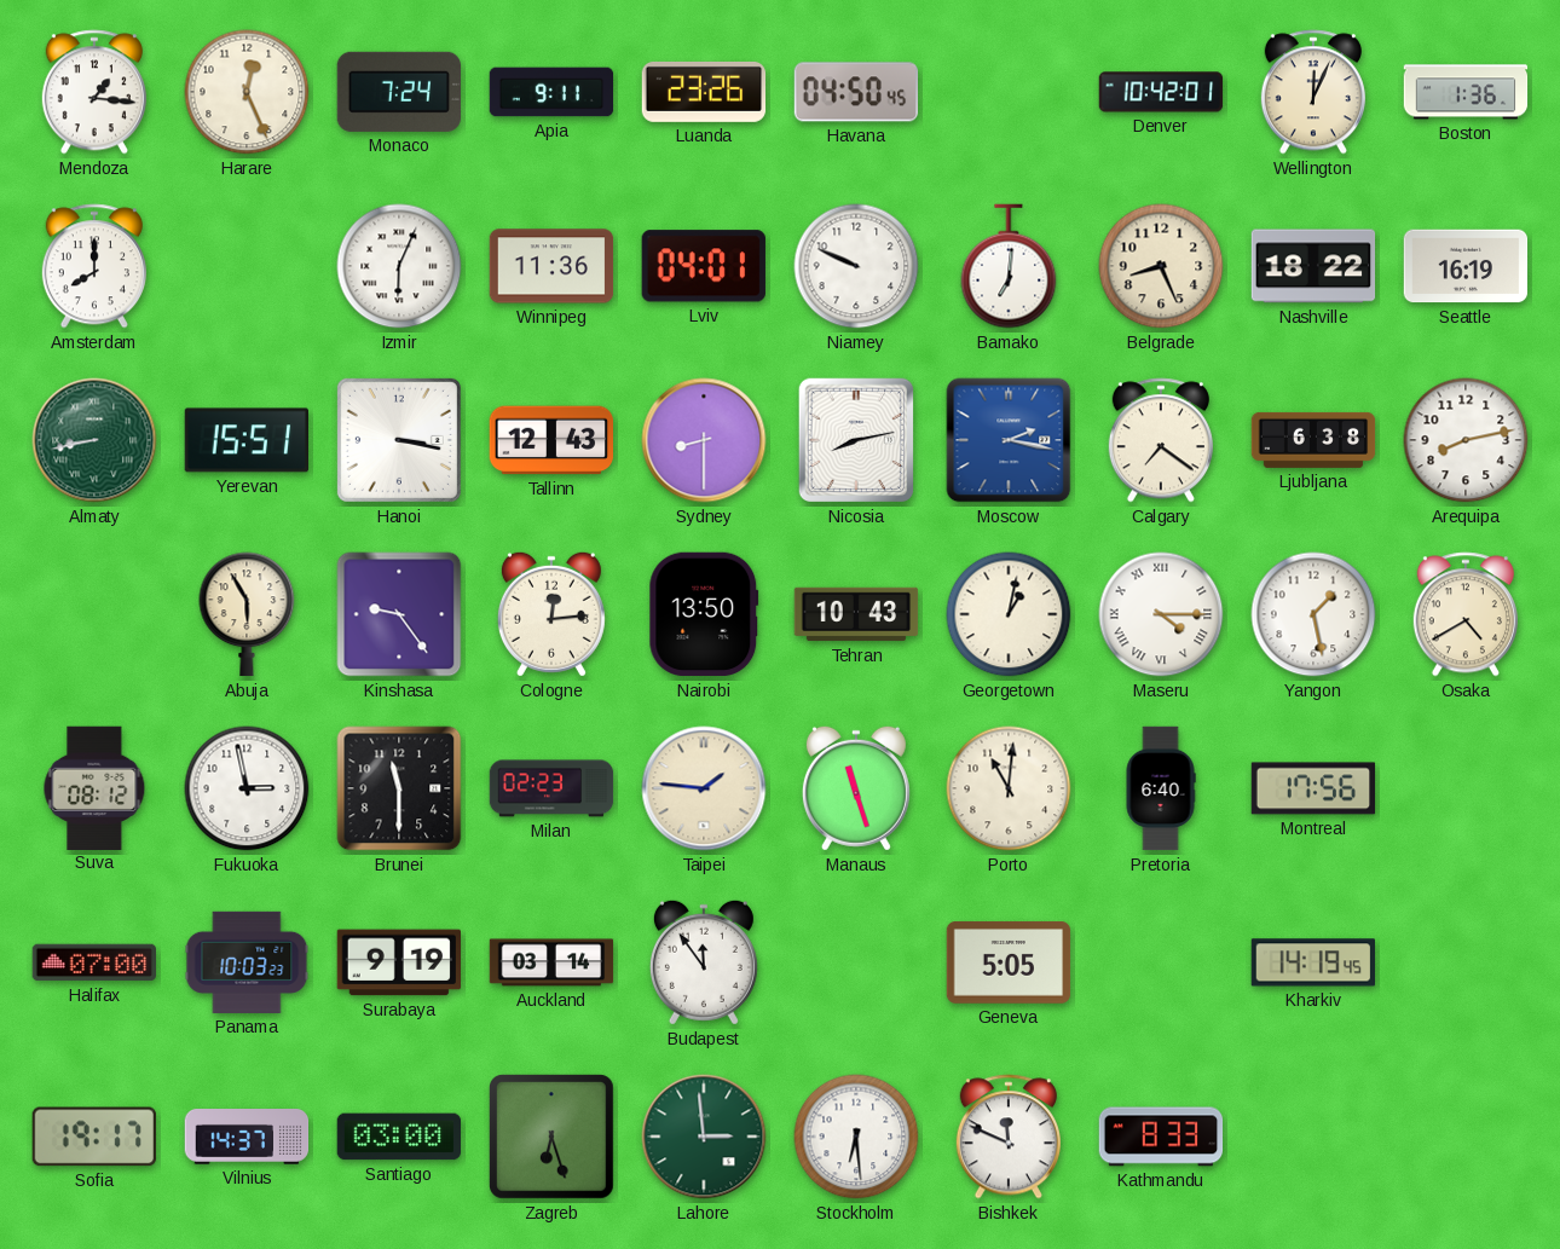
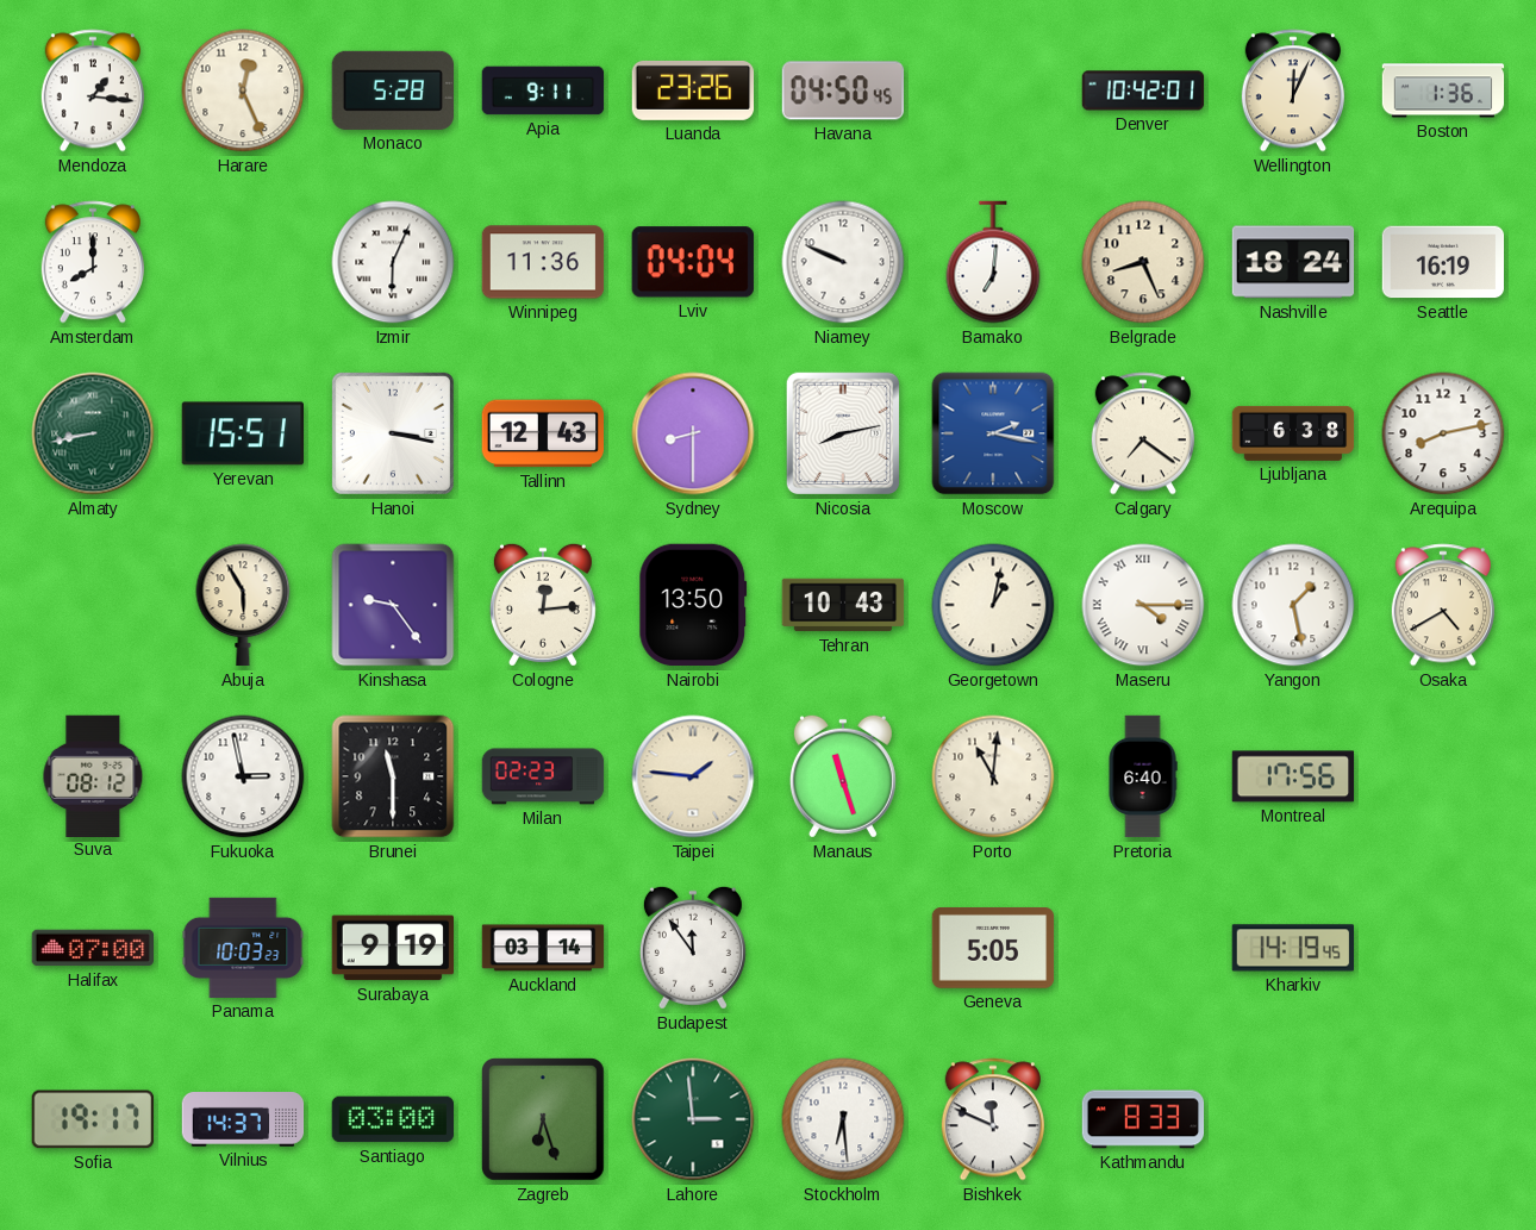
Monaco: 7:24 -> 5:28 (392, 90)
Lviv: 04:01 -> 04:04 (693, 262)
Nashville: 18:22 -> 18:24 (1293, 262)
